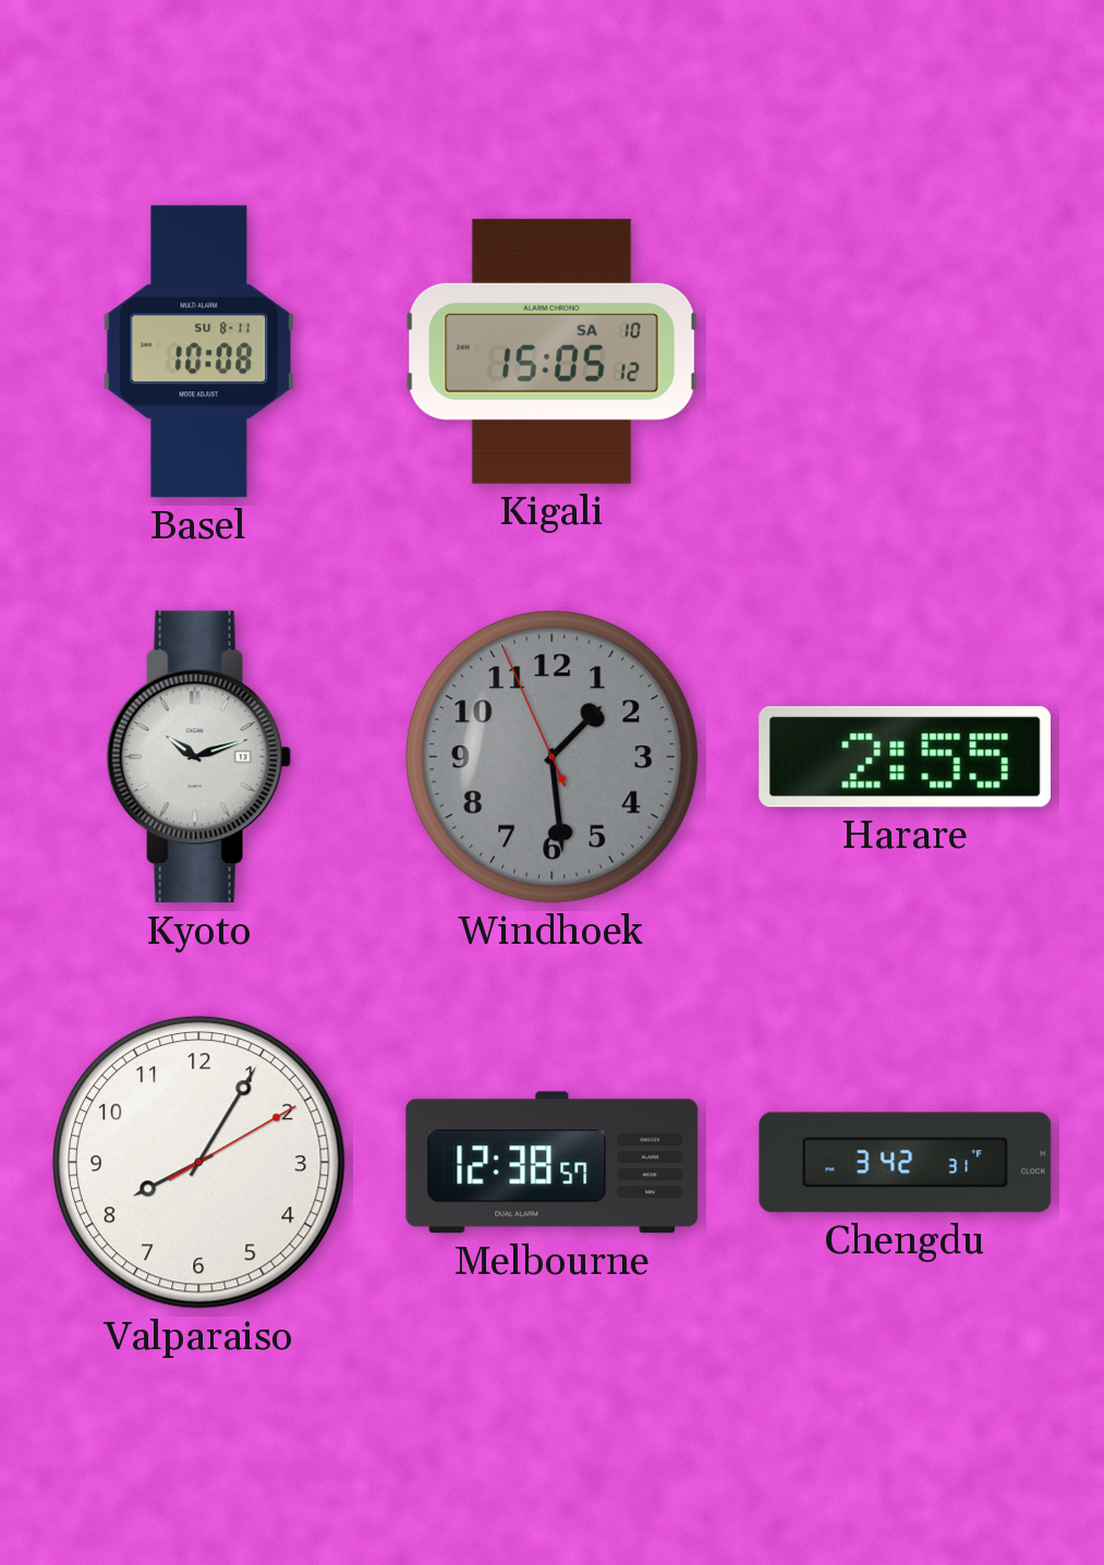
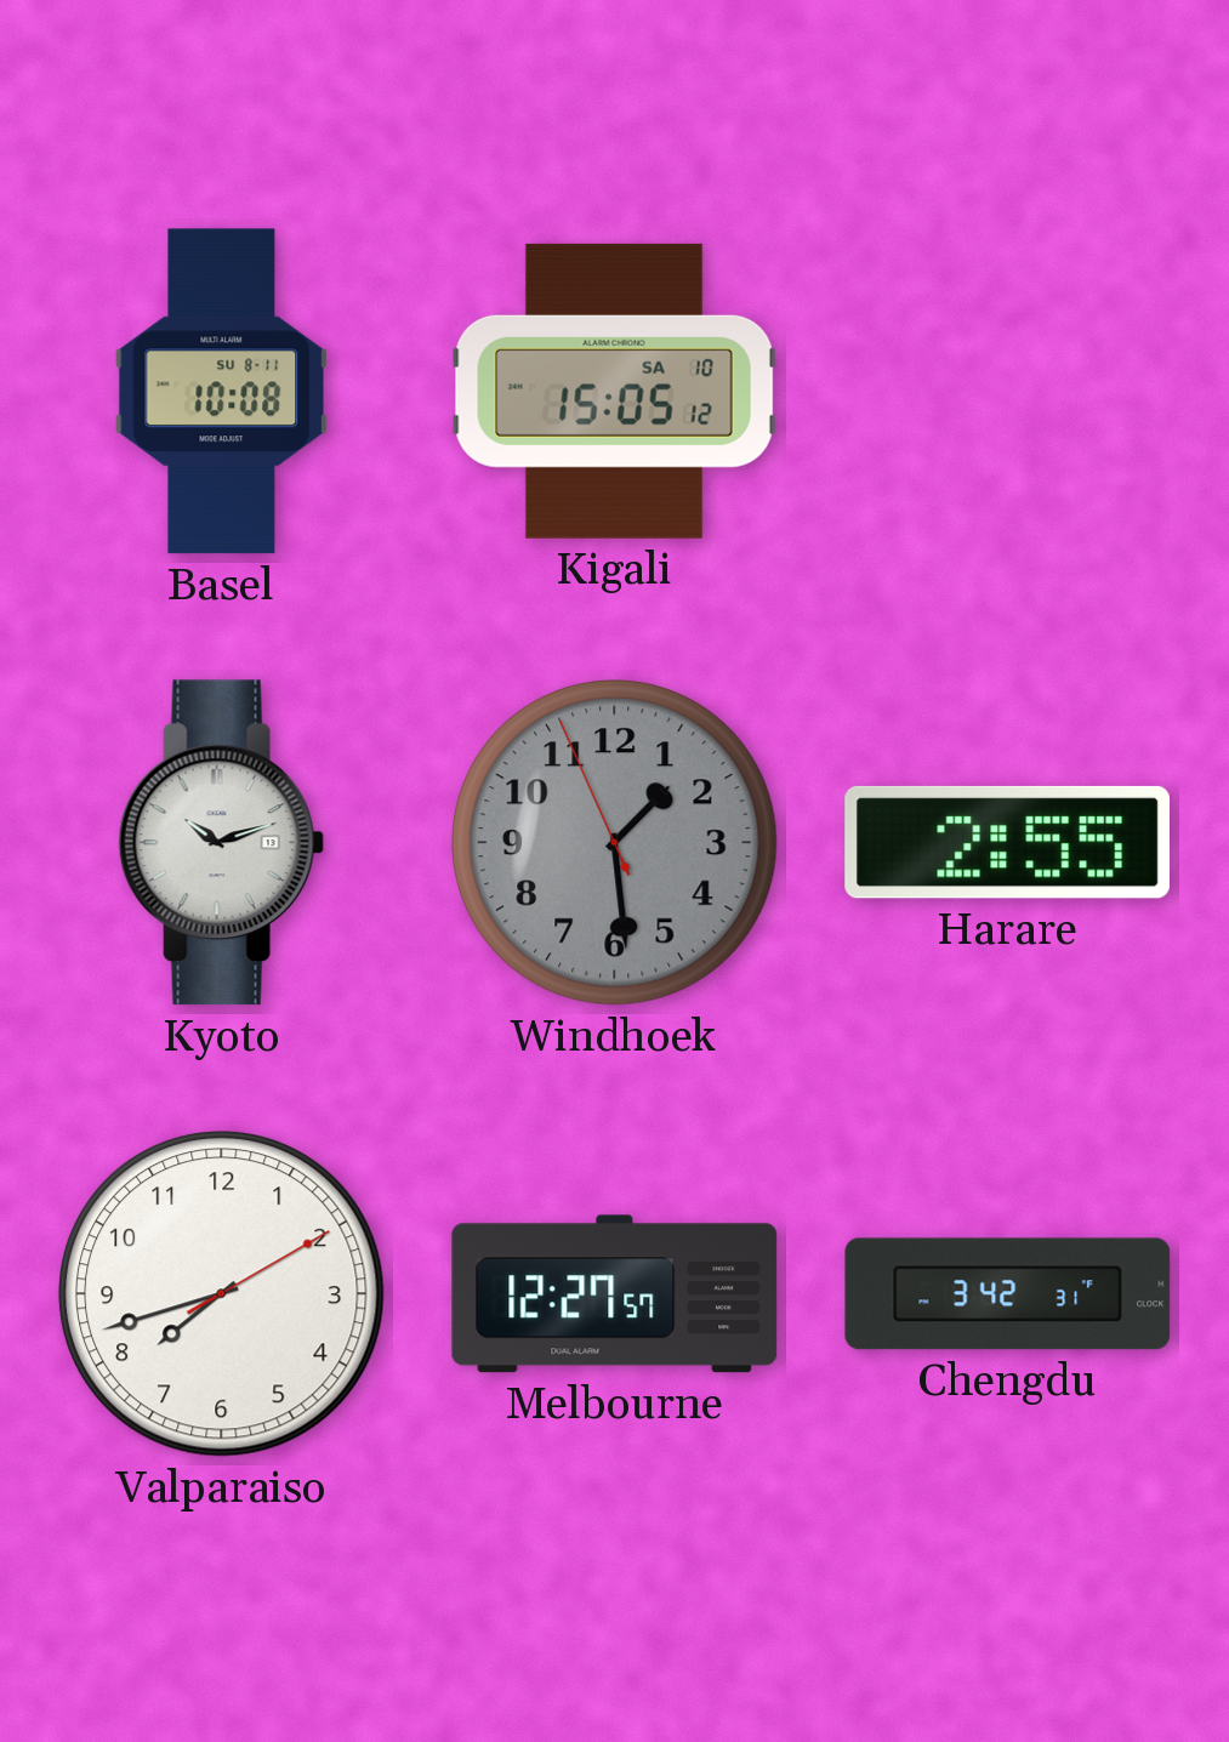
Valparaiso: 8:05 -> 7:42 (222, 1294)
Melbourne: 12:38 -> 12:27 (615, 1294)
